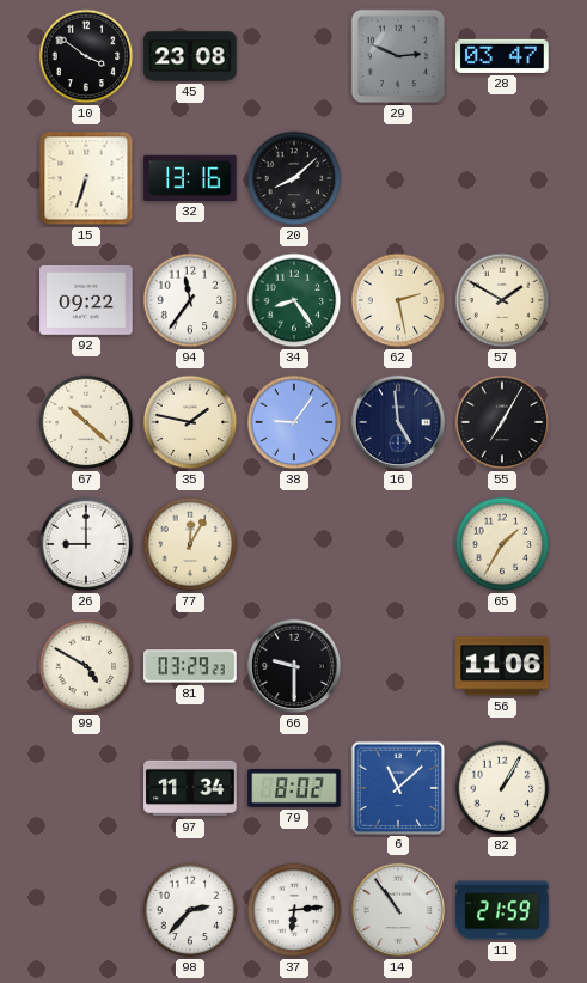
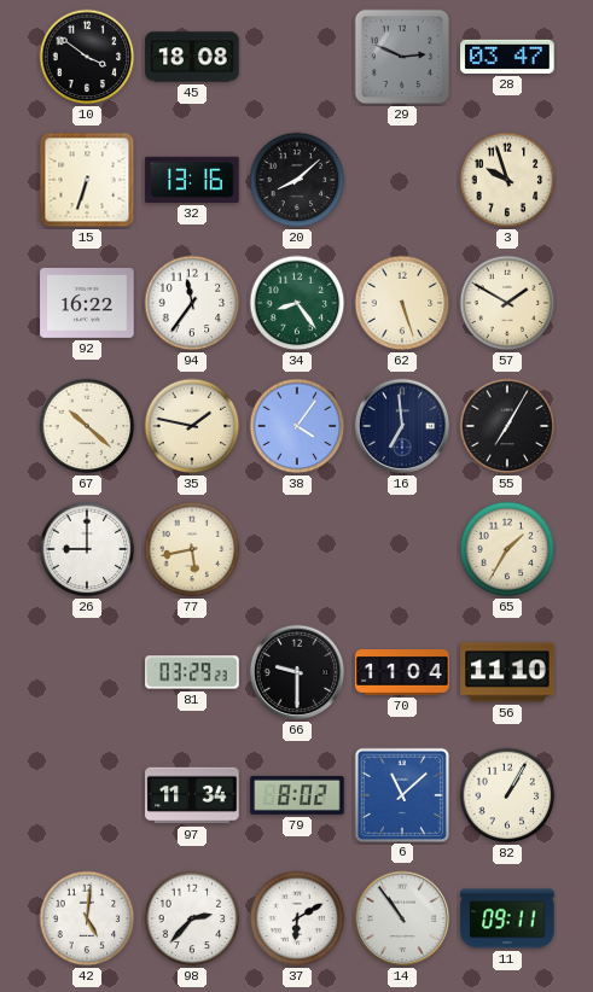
45: 23:08 -> 18:08 (192, 57)
3: none -> 9:57 (507, 180)
92: 09:22 -> 16:22 (87, 303)
62: 2:28 -> 5:27 (402, 303)
38: 9:06 -> 4:06 (297, 426)
16: 4:59 -> 6:59 (402, 426)
77: 12:05 -> 5:43 (192, 549)
99: 4:50 -> none (86, 666)
70: none -> 11:04 (402, 673)
56: 11:06 -> 11:10 (507, 672)
42: none -> 5:01 (87, 918)
37: 6:14 -> 6:10 (297, 918)
11: 21:59 -> 09:11 (507, 918)
